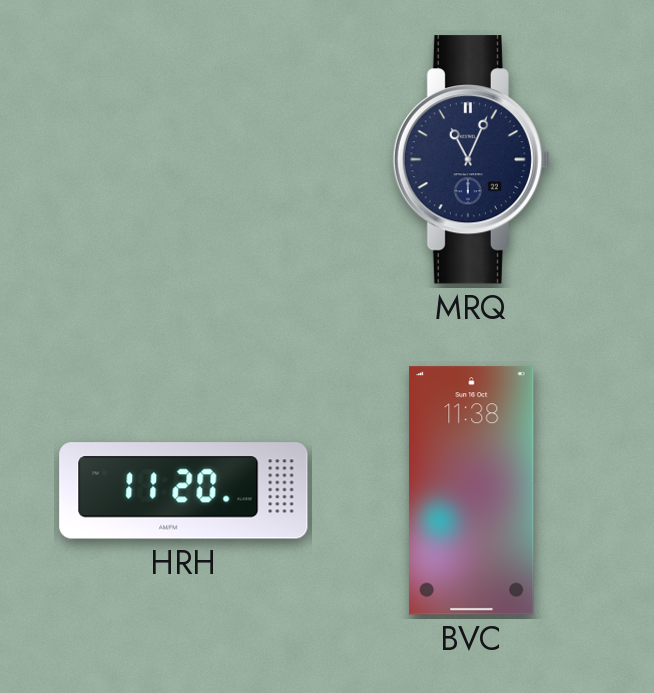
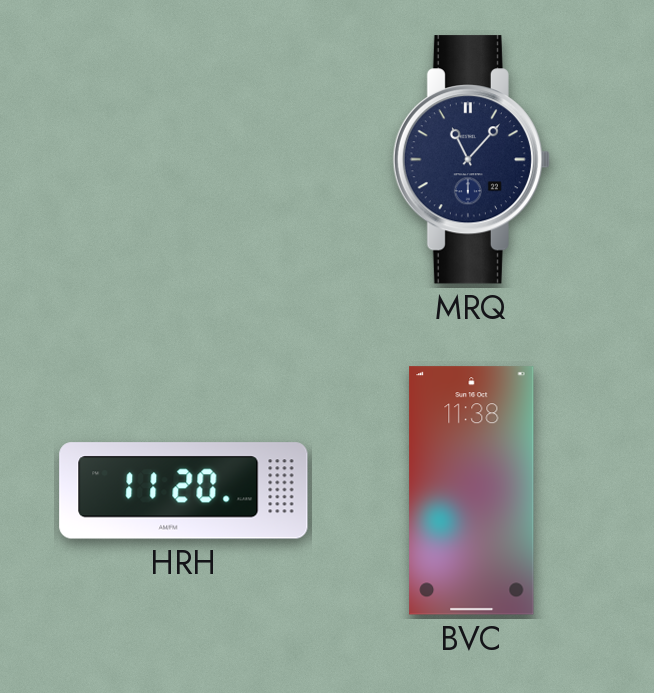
MRQ: 11:04 -> 11:07 (471, 160)
